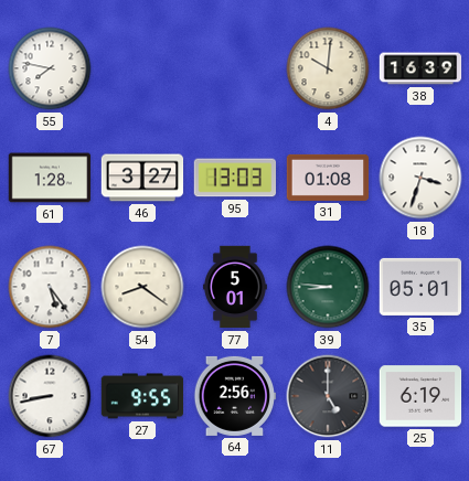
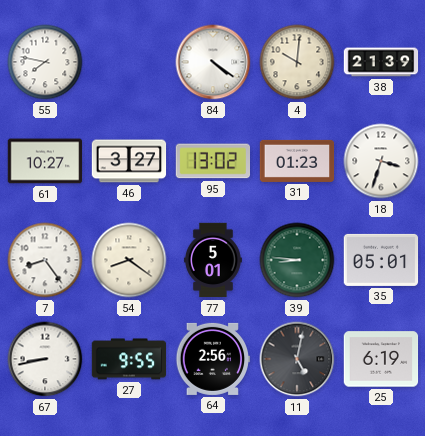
84: none -> 4:21 (213, 62)
38: 16:39 -> 21:39 (381, 62)
61: 1:28 -> 10:27 (45, 161)
95: 13:03 -> 13:02 (212, 161)
31: 01:08 -> 01:23 (297, 161)
7: 5:24 -> 8:24 (45, 260)
11: 5:00 -> 5:02 (297, 359)
